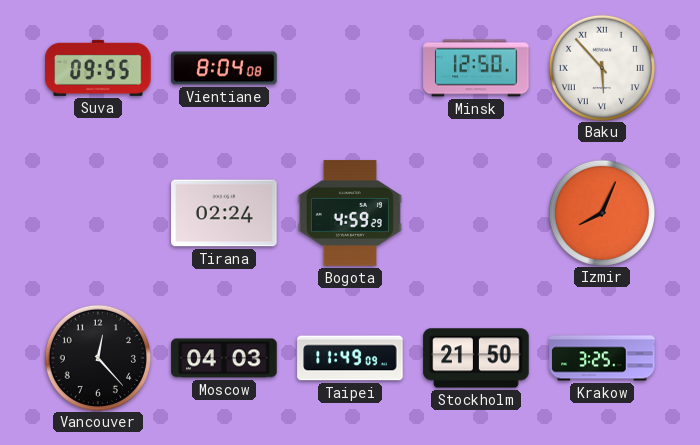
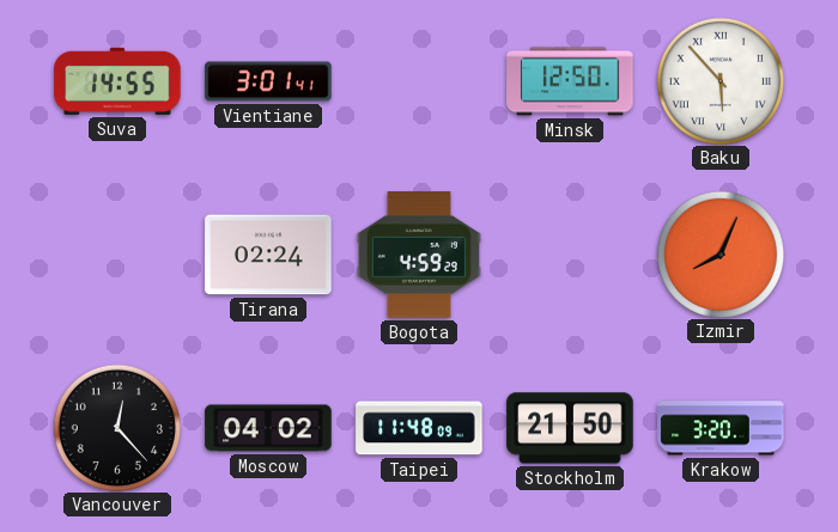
Suva: 09:55 -> 14:55 (117, 81)
Vientiane: 8:04 -> 3:01 (268, 81)
Moscow: 04:03 -> 04:02 (268, 428)
Taipei: 11:49 -> 11:48 (419, 428)
Krakow: 3:25 -> 3:20 (721, 428)
